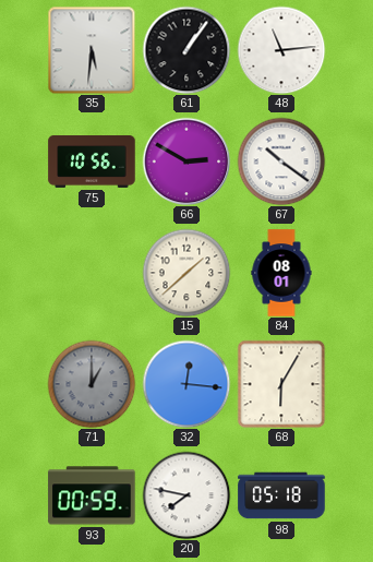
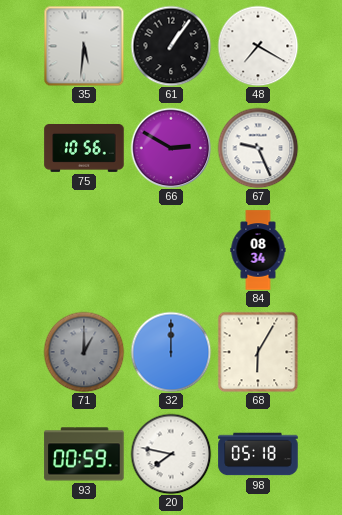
48: 11:14 -> 7:20 (258, 46)
67: 10:21 -> 9:26 (258, 148)
15: 1:38 -> none (186, 273)
84: 08:01 -> 08:34 (258, 250)
32: 12:16 -> 12:00 (171, 352)
